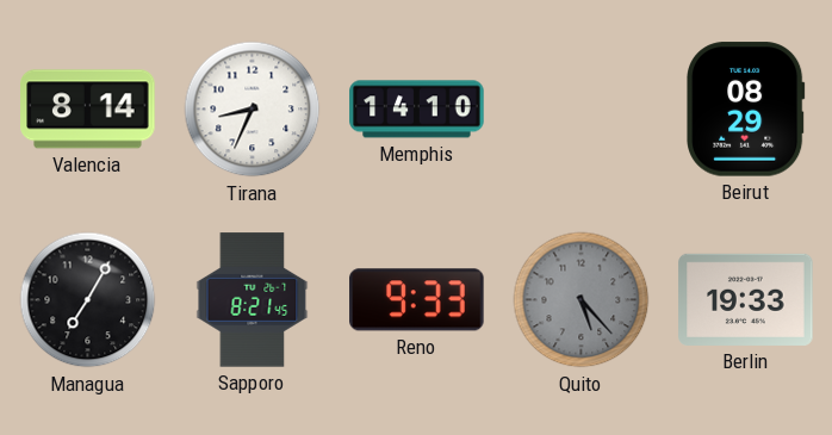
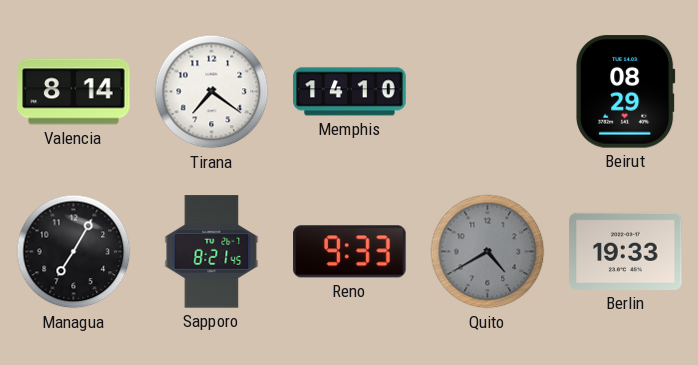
Tirana: 8:34 -> 7:21 (212, 92)
Quito: 5:23 -> 4:40 (488, 252)
